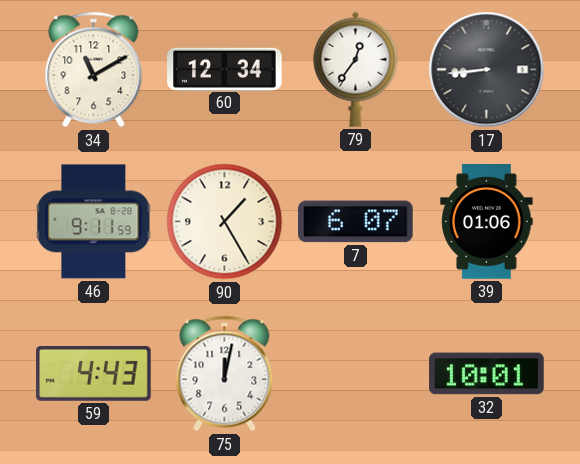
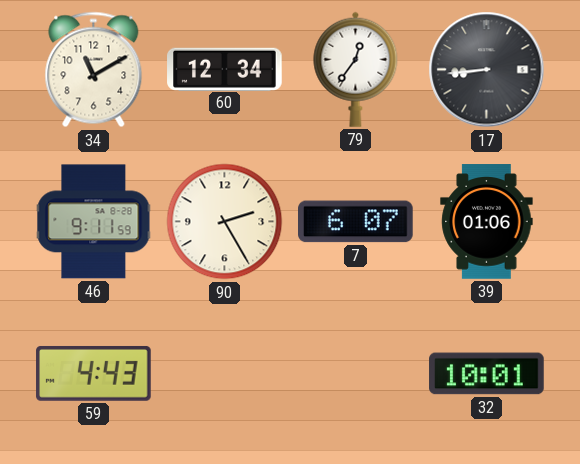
90: 1:25 -> 2:25 (225, 222)
75: 12:02 -> none (225, 374)
